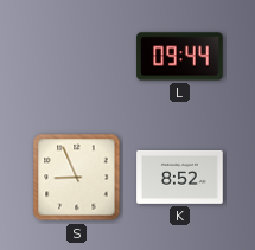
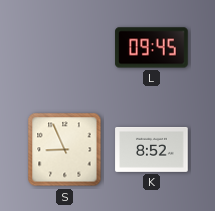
L: 09:44 -> 09:45 (152, 48)
